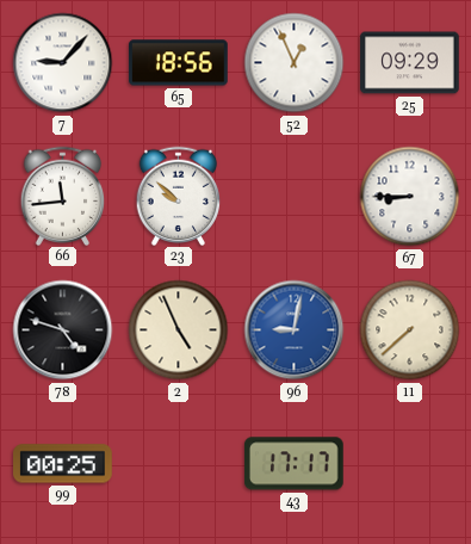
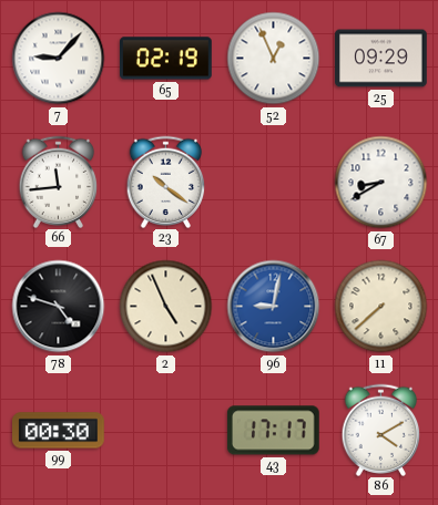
65: 18:56 -> 02:19 (166, 59)
23: 9:52 -> 10:21 (166, 182)
67: 8:45 -> 8:40 (381, 183)
99: 00:25 -> 00:30 (59, 431)
86: none -> 4:10 (381, 430)
